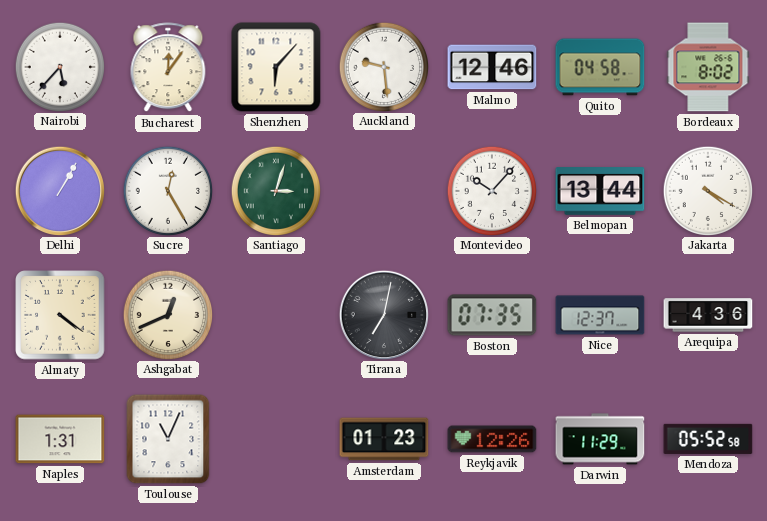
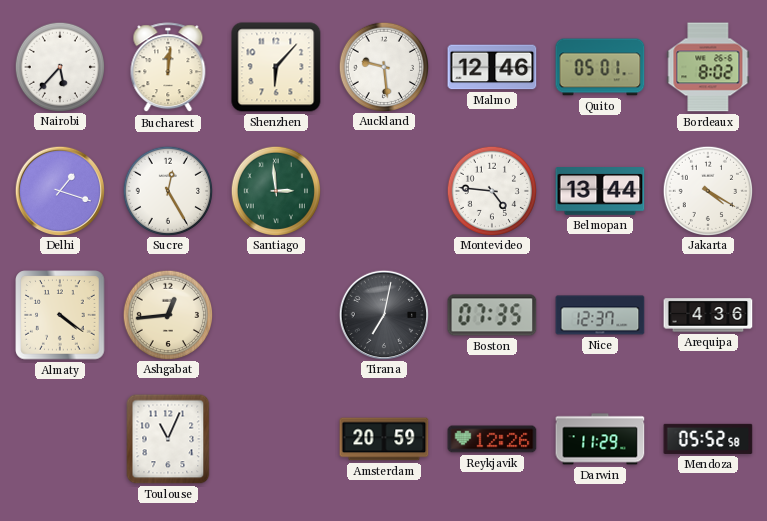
Bucharest: 12:06 -> 12:01 (168, 68)
Quito: 04:58 -> 05:01 (600, 67)
Delhi: 1:05 -> 1:18 (59, 190)
Santiago: 3:03 -> 2:59 (275, 190)
Montevideo: 10:07 -> 4:46 (491, 190)
Ashgabat: 12:41 -> 12:44 (167, 314)
Naples: 1:31 -> none (60, 439)
Amsterdam: 01:23 -> 20:59 (384, 439)
